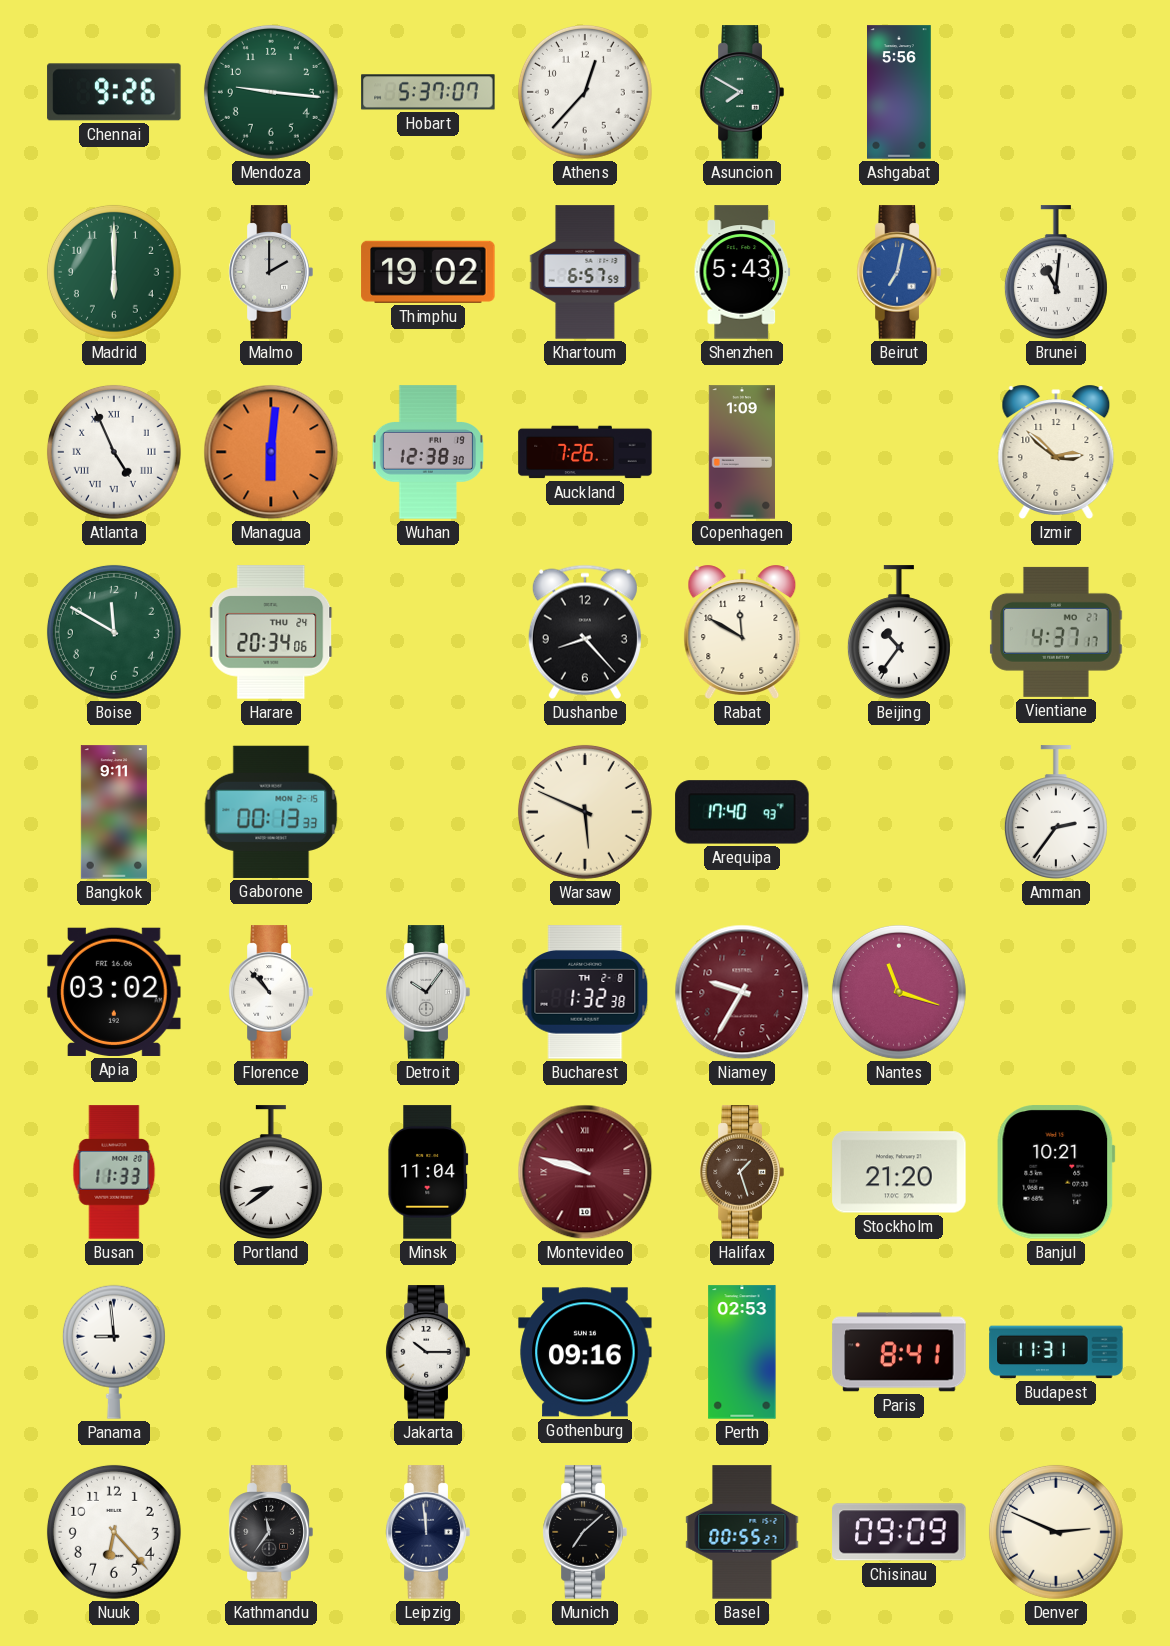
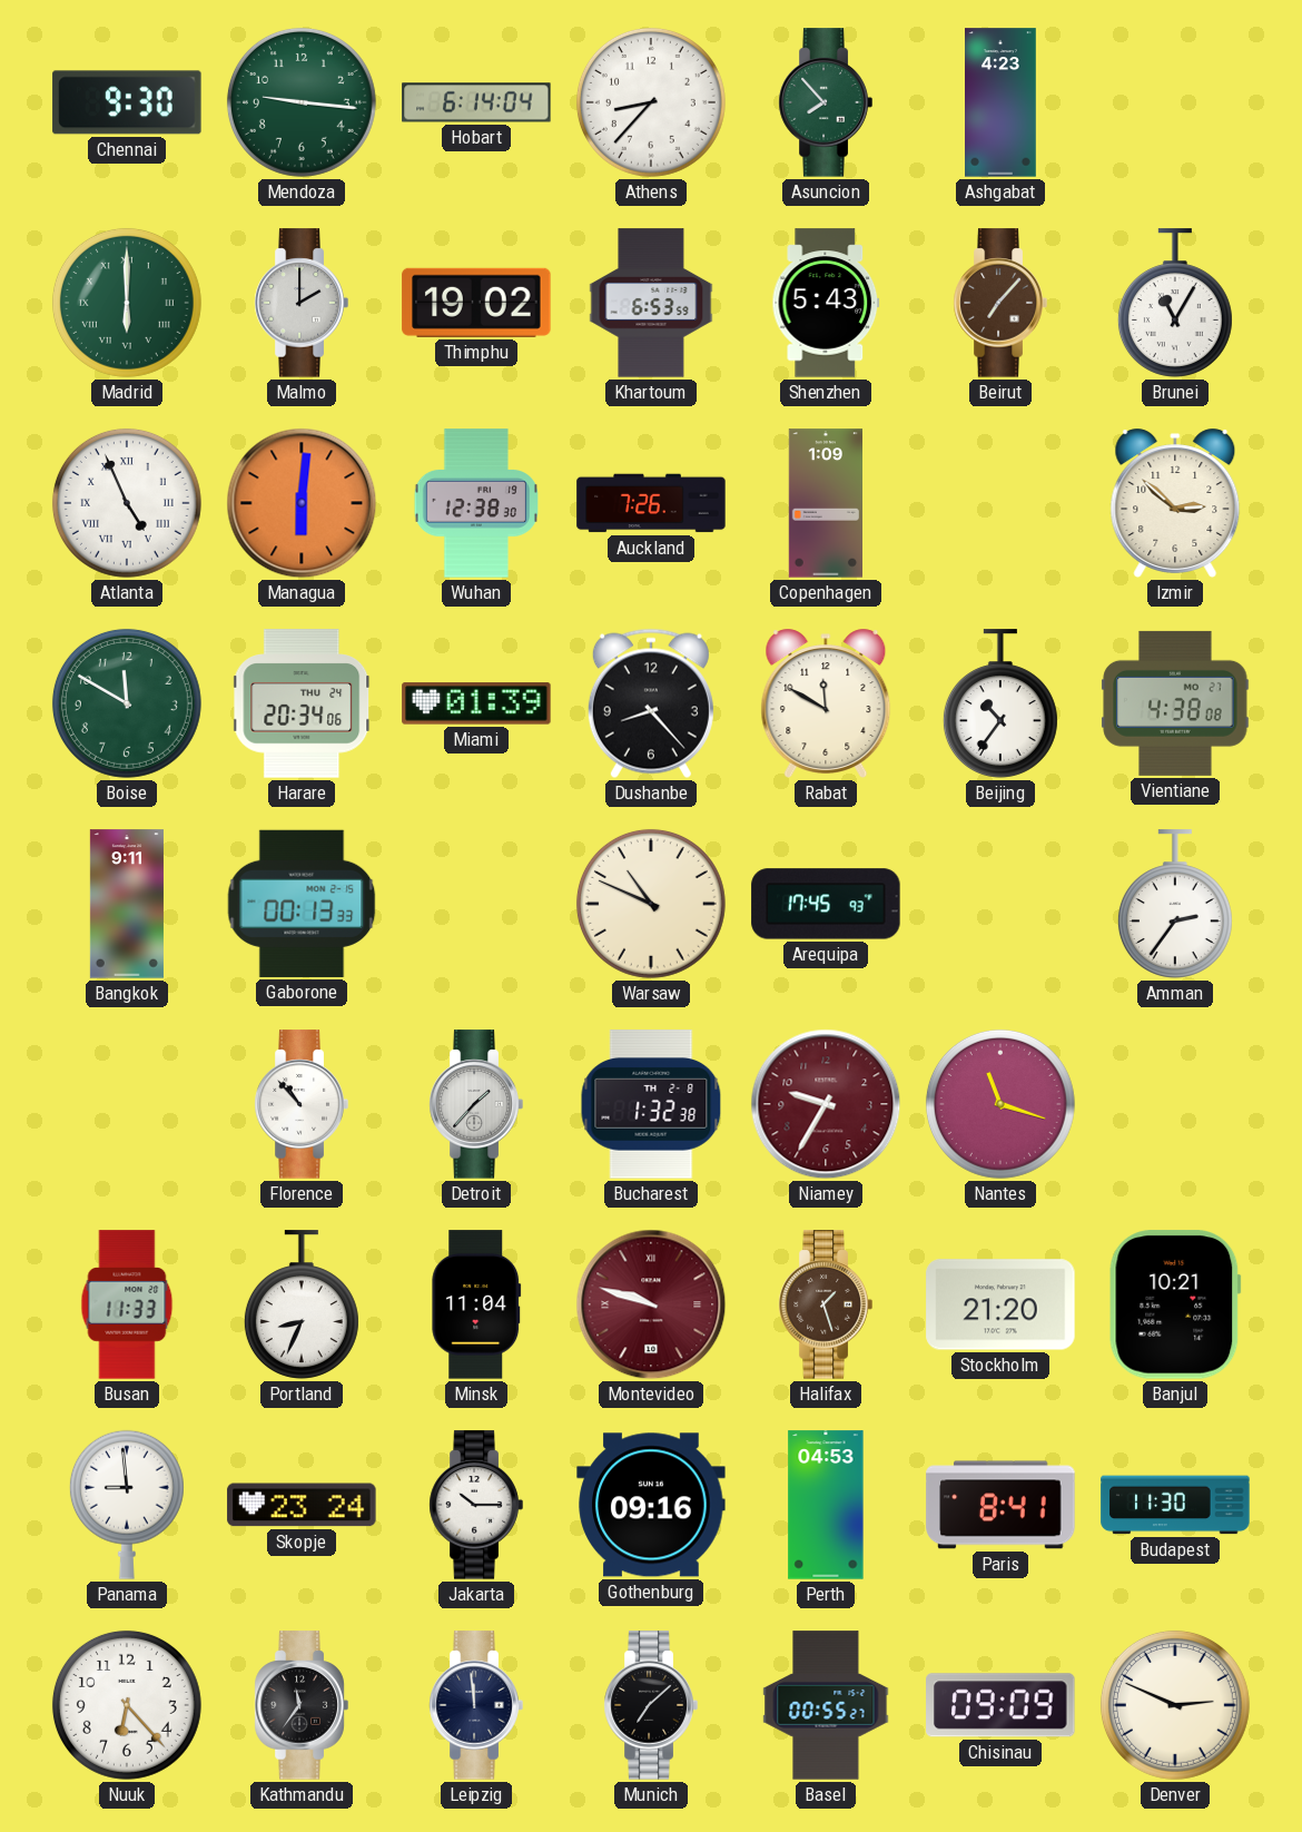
Chennai: 9:26 -> 9:30 (127, 102)
Hobart: 5:37 -> 6:14 (476, 102)
Athens: 12:37 -> 8:37 (651, 102)
Asuncion: 7:50 -> 7:53 (826, 102)
Ashgabat: 5:56 -> 4:23 (1002, 102)
Madrid numerals: Arabic -> Roman (127, 303)
Khartoum: 6:57 -> 6:53 (651, 303)
Beirut: 7:02 -> 7:07 (1000, 303)
Beirut dial: blue -> brown (1000, 303)
Brunei: 11:01 -> 11:05 (1175, 303)
Miami: none -> 01:39 (476, 703)
Vientiane: 4:37 -> 4:38 (1175, 703)
Warsaw: 5:49 -> 10:49 (651, 904)
Arequipa: 17:40 -> 17:45 (826, 904)
Apia: 03:02 -> none (114, 992)
Detroit: 10:06 -> 1:37 (476, 1104)
Portland: 8:39 -> 8:34 (302, 1304)
Skopje: none -> 23:24 (302, 1505)
Perth: 02:53 -> 04:53 (826, 1505)
Budapest: 11:31 -> 11:30 (1175, 1505)
